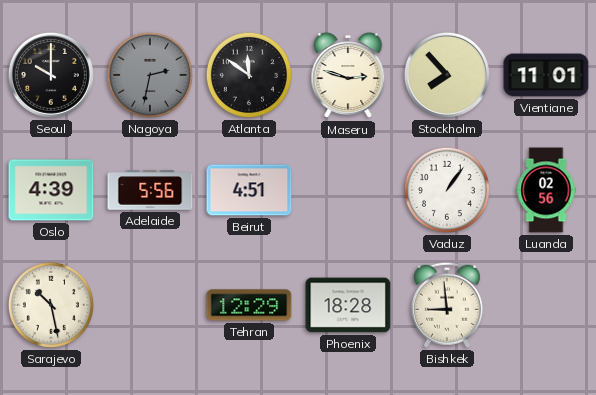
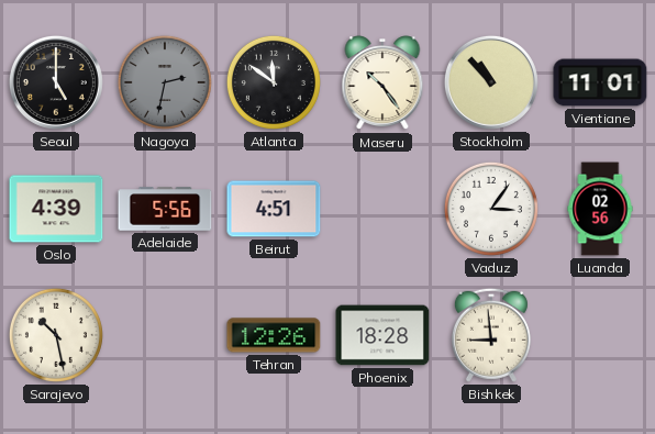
Seoul: 10:00 -> 5:00 (56, 82)
Maseru: 2:48 -> 10:24 (382, 84)
Stockholm: 7:53 -> 10:53 (491, 82)
Vaduz: 1:06 -> 3:06 (491, 209)
Tehran: 12:29 -> 12:26 (274, 335)
